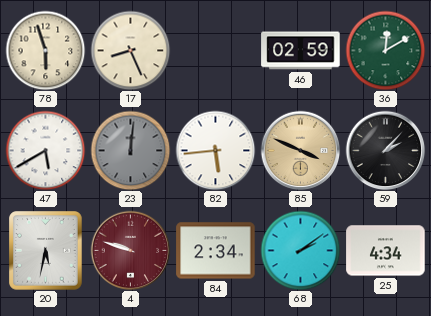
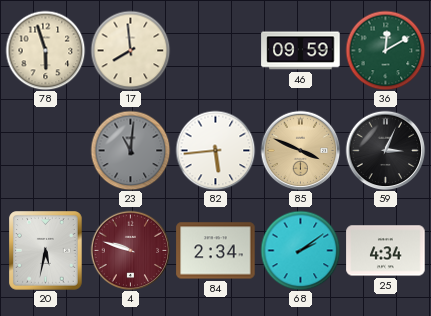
17: 8:26 -> 7:59 (130, 50)
46: 02:59 -> 09:59 (301, 51)
47: 5:40 -> none (45, 150)
23: 12:01 -> 11:01 (130, 150)
59: 2:07 -> 3:04 (385, 150)
